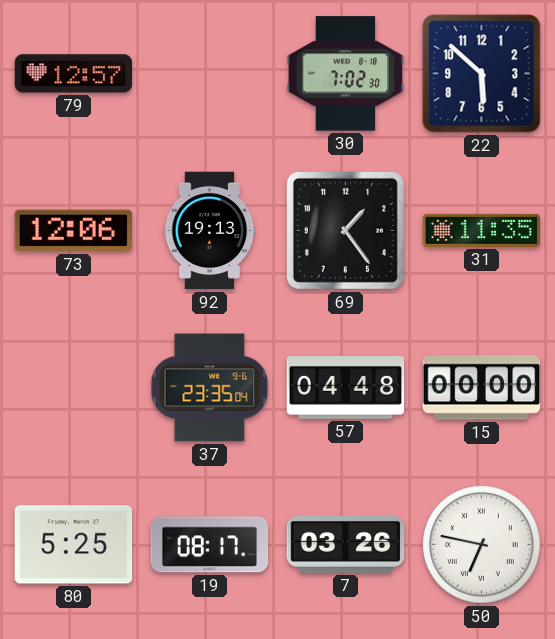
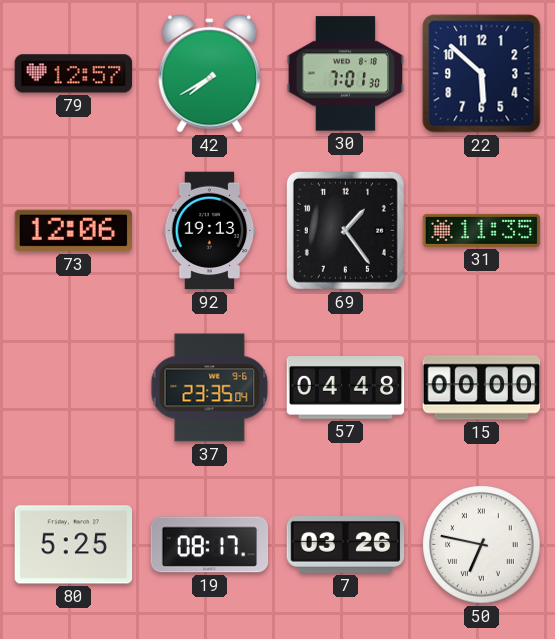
42: none -> 7:40 (210, 73)
30: 7:02 -> 7:01 (346, 74)
